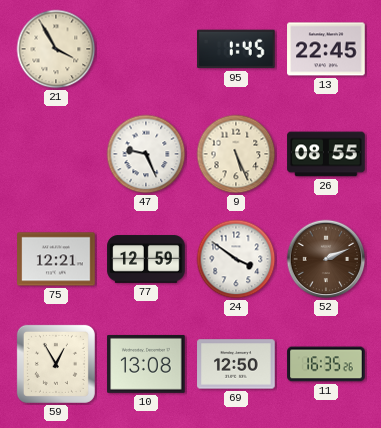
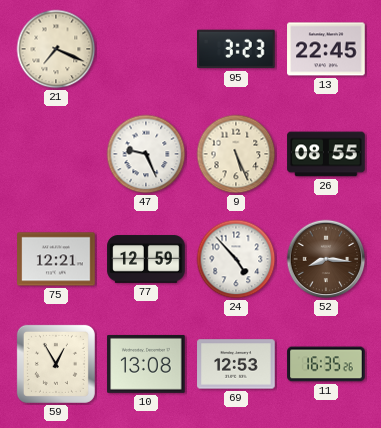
21: 3:55 -> 7:19 (56, 49)
95: 1:45 -> 3:23 (237, 49)
24: 3:51 -> 4:53 (236, 259)
52: 2:11 -> 8:16 (326, 259)
69: 12:50 -> 12:53 (236, 364)
